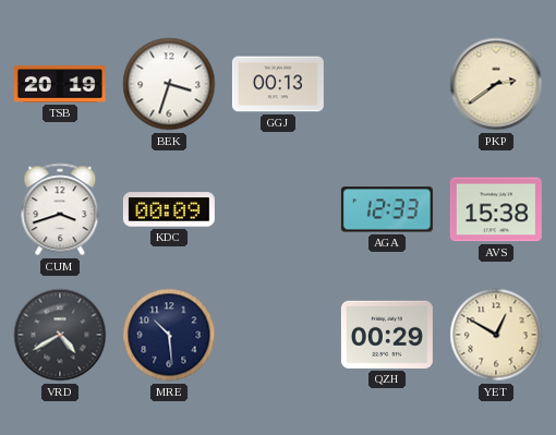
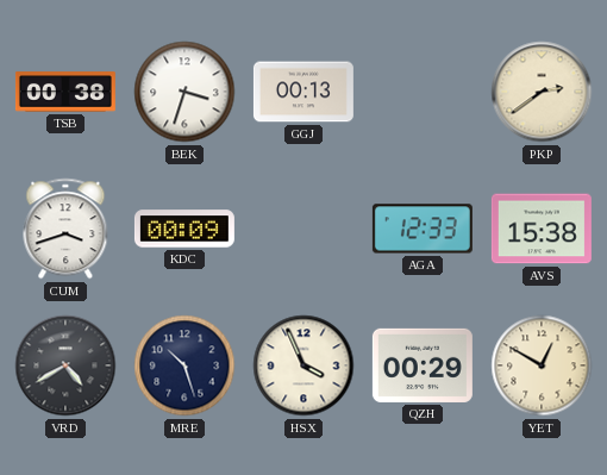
TSB: 20:19 -> 00:38 (65, 92)
MRE: 10:29 -> 10:27 (184, 365)
HSX: none -> 3:56 (303, 365)
